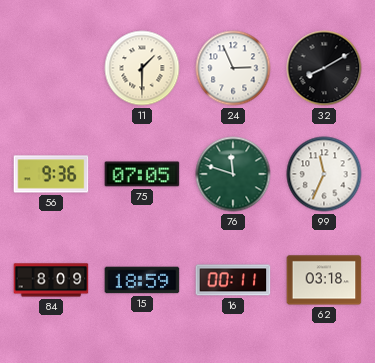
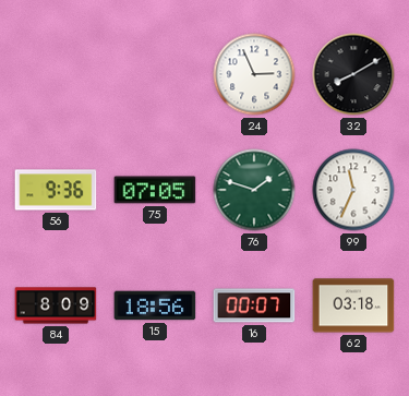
11: 1:30 -> none (142, 68)
76: 11:48 -> 1:48 (254, 190)
15: 18:59 -> 18:56 (155, 305)
16: 00:11 -> 00:07 (254, 305)
